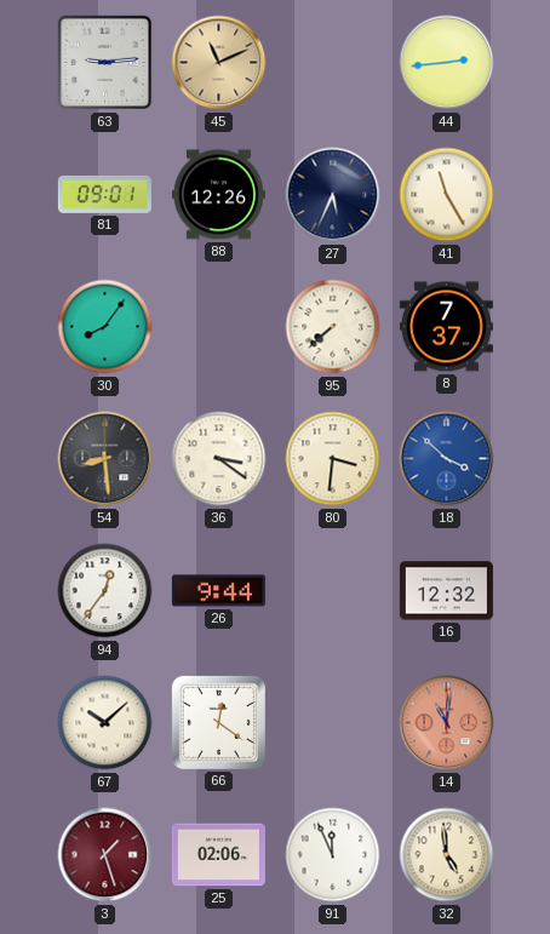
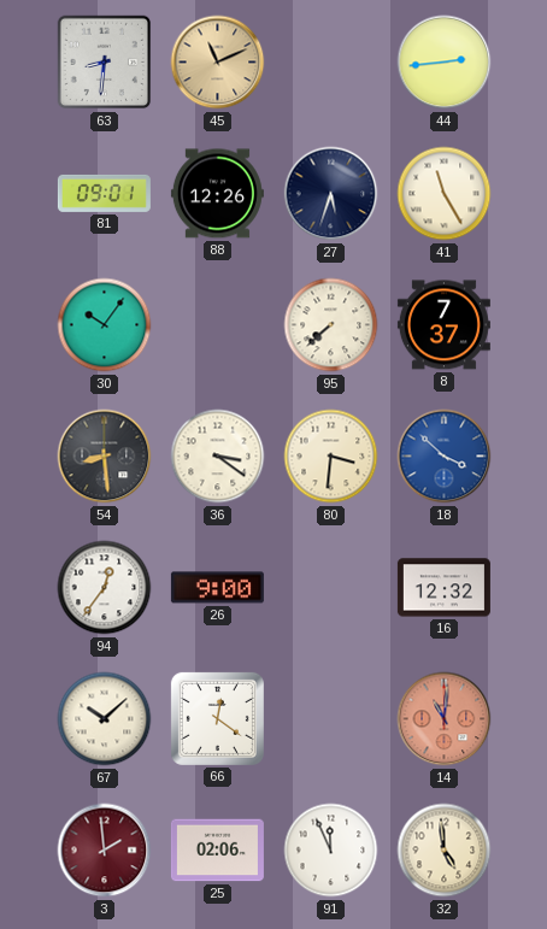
63: 9:14 -> 8:31 (105, 63)
27: 5:34 -> 5:33 (331, 194)
30: 8:06 -> 10:06 (105, 325)
26: 9:44 -> 9:00 (217, 588)
3: 1:27 -> 1:59 (105, 851)
